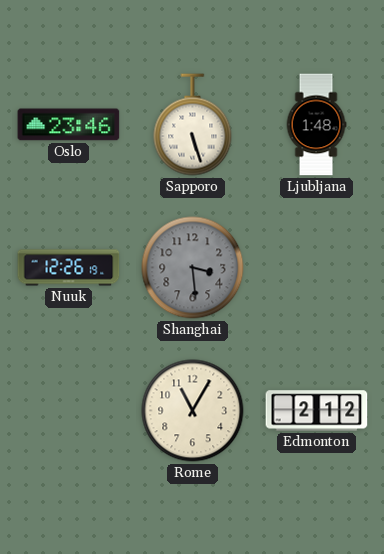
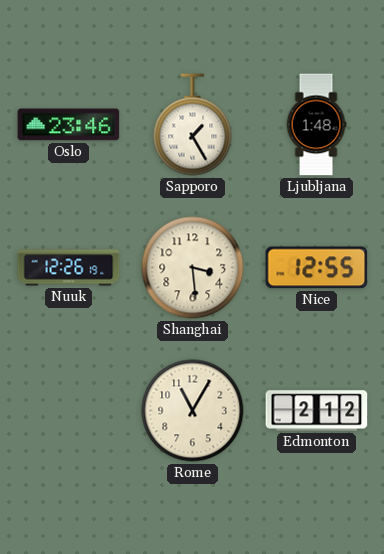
Sapporo: 5:27 -> 1:25 (193, 125)
Shanghai dial: grey -> cream (193, 268)
Nice: none -> 12:55 (317, 268)
